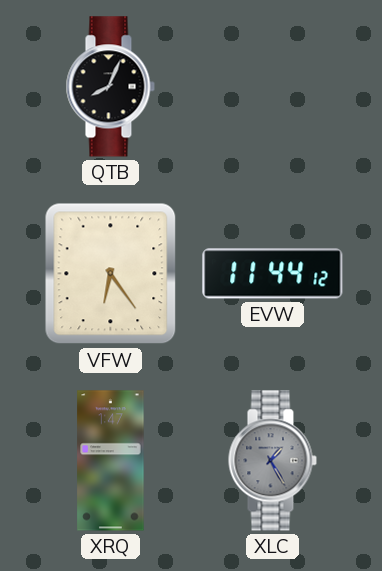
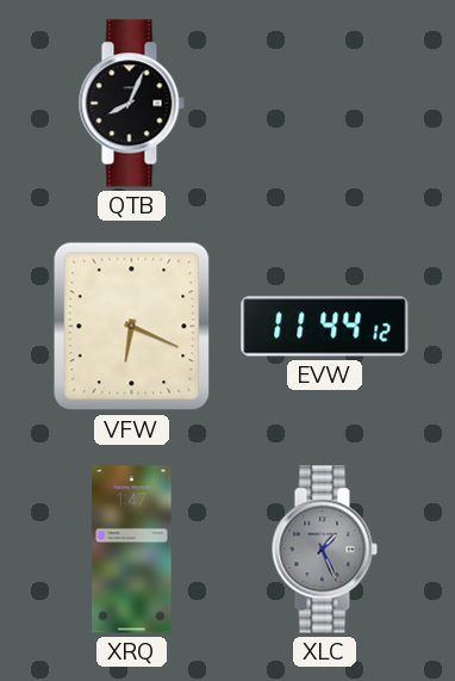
VFW: 6:24 -> 6:19 (132, 327)
XLC: 1:25 -> 1:26 (324, 550)
